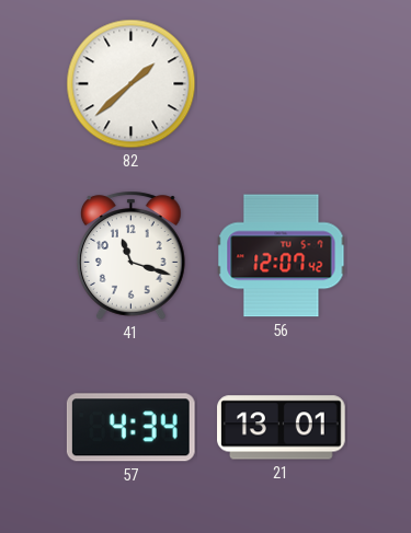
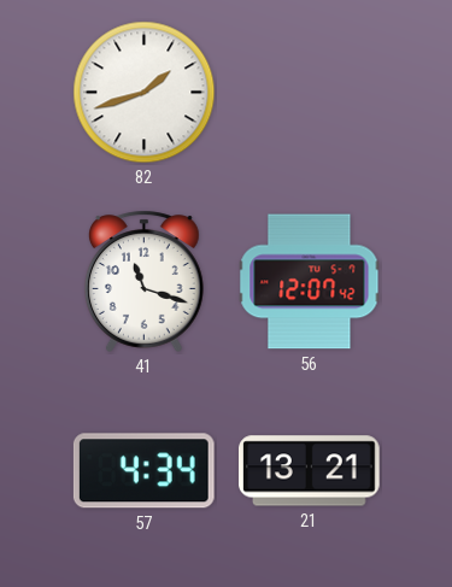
82: 1:38 -> 1:42 (145, 93)
21: 13:01 -> 13:21 (310, 471)
